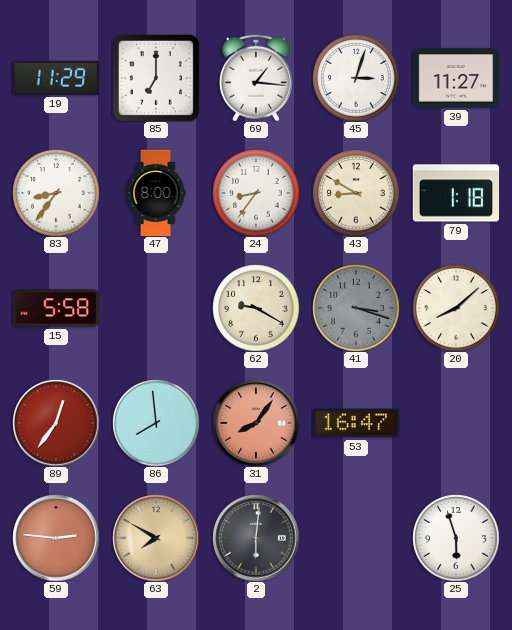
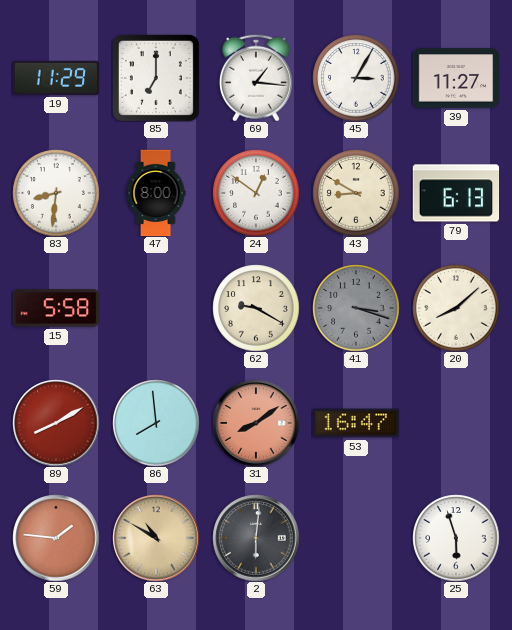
45: 3:03 -> 3:05 (356, 78)
83: 8:36 -> 8:31 (56, 193)
24: 8:36 -> 12:51 (256, 193)
79: 1:18 -> 6:13 (456, 193)
89: 12:36 -> 8:10 (56, 423)
31: 8:06 -> 8:09 (256, 423)
59: 2:46 -> 1:46 (56, 538)
63: 7:50 -> 10:50 (156, 538)
